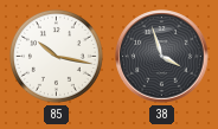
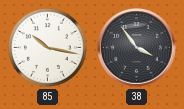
38: 3:57 -> 3:54 (137, 48)
